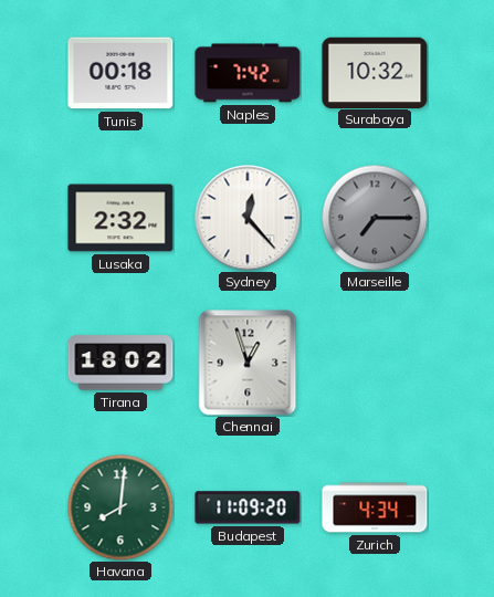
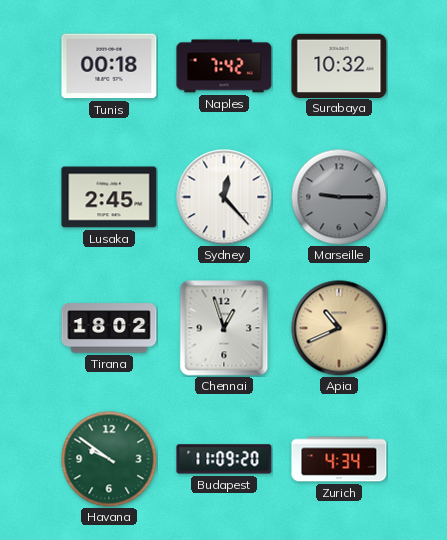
Lusaka: 2:32 -> 2:45 (109, 197)
Marseille: 7:15 -> 9:15 (339, 197)
Apia: none -> 10:41 (339, 328)
Havana: 8:01 -> 9:51 (109, 459)
